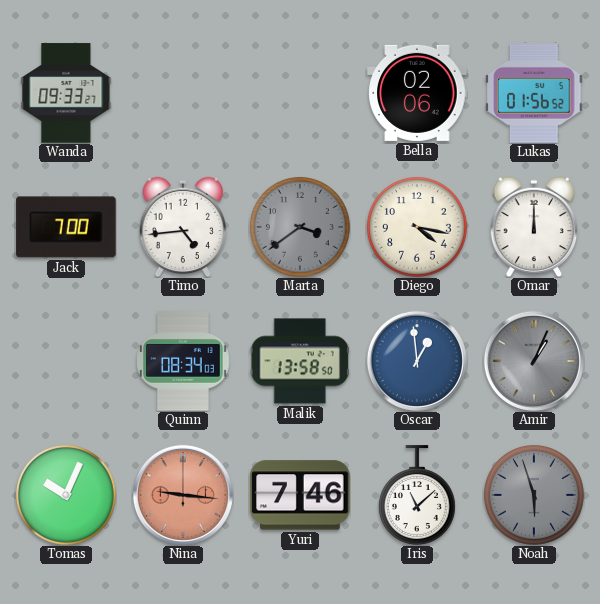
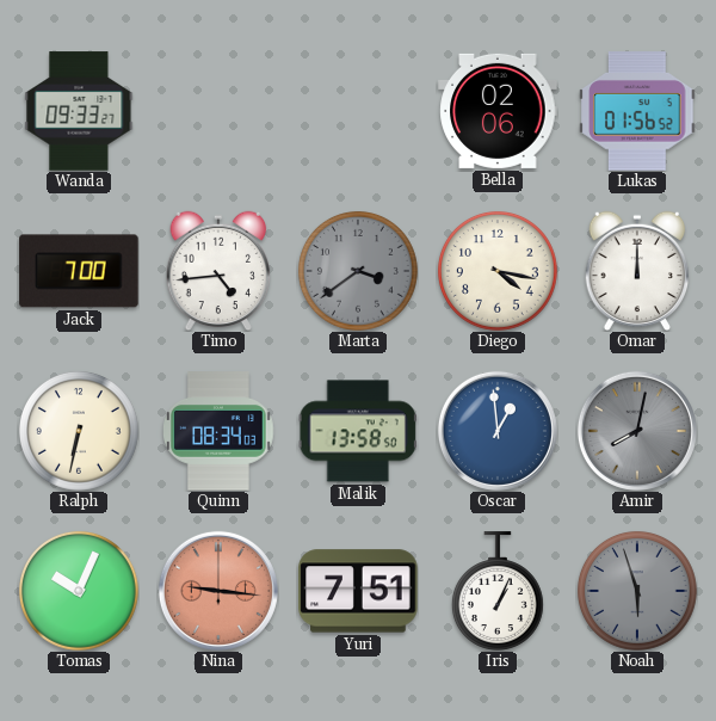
Ralph: none -> 6:32 (79, 431)
Amir: 1:04 -> 8:02 (637, 431)
Yuri: 7:46 -> 7:51 (358, 591)
Iris: 11:08 -> 1:04 (498, 591)
